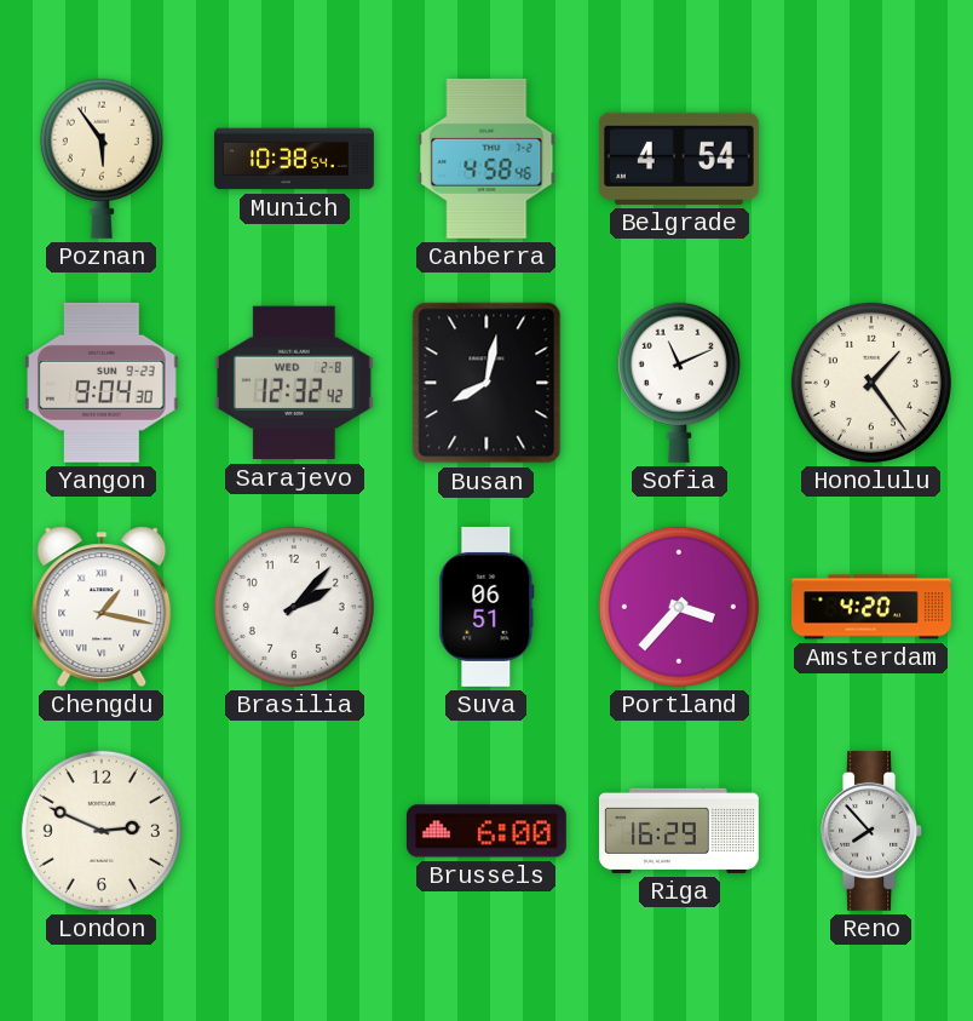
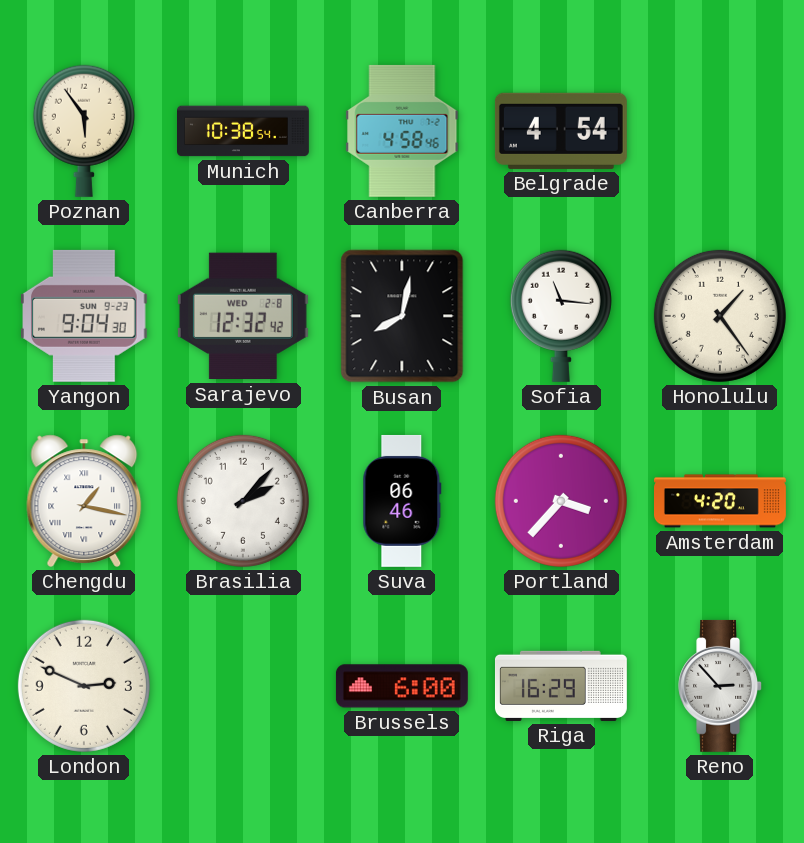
Sofia: 11:11 -> 11:16 (561, 316)
Suva: 06:51 -> 06:46 (402, 501)
Reno: 7:53 -> 2:53 (720, 686)
